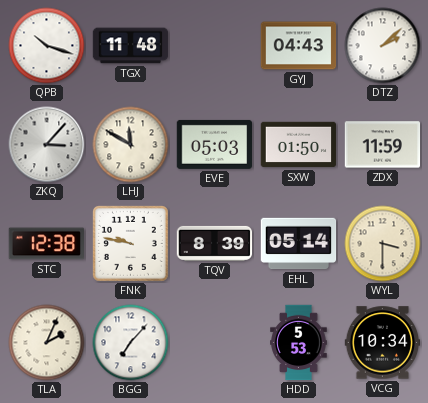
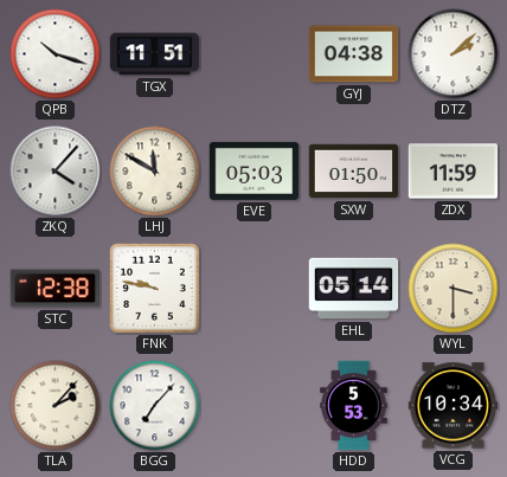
TGX: 11:48 -> 11:51 (155, 54)
GYJ: 04:43 -> 04:38 (354, 54)
ZKQ: 3:07 -> 4:07 (56, 172)
TQV: 8:39 -> none (215, 243)
TLA: 2:04 -> 2:07 (56, 406)
